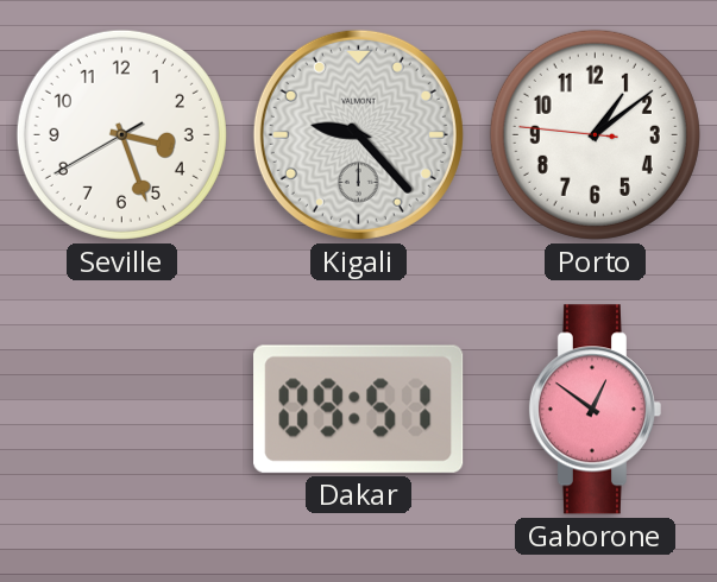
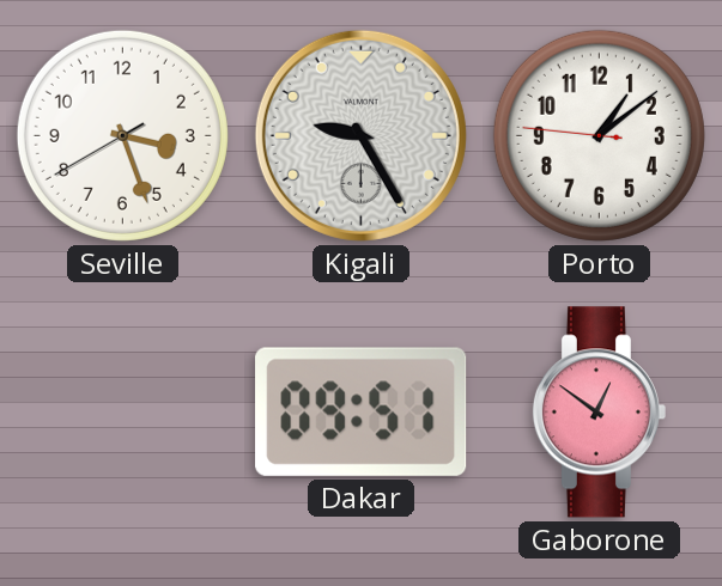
Kigali: 9:23 -> 9:25 (360, 135)
